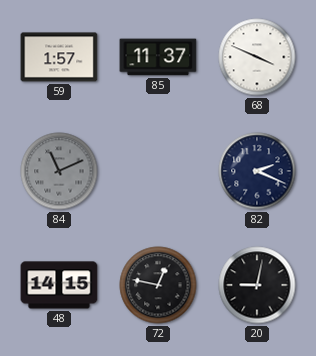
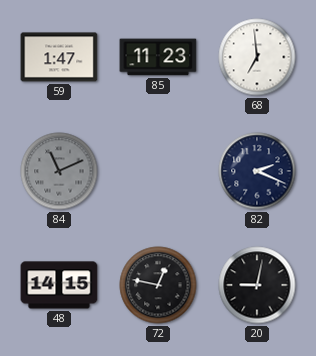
59: 1:57 -> 1:47 (59, 57)
85: 11:37 -> 11:23 (158, 57)
68: 3:49 -> 6:59 (257, 57)
